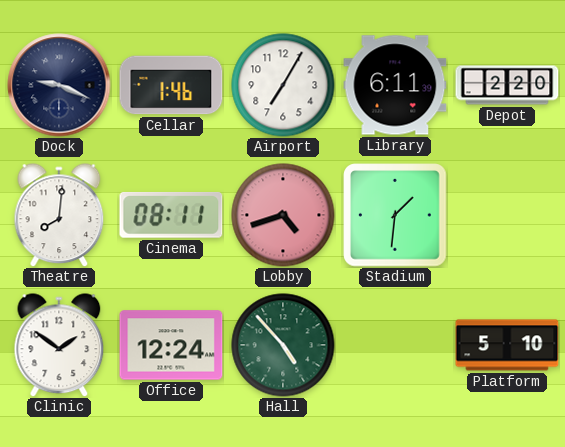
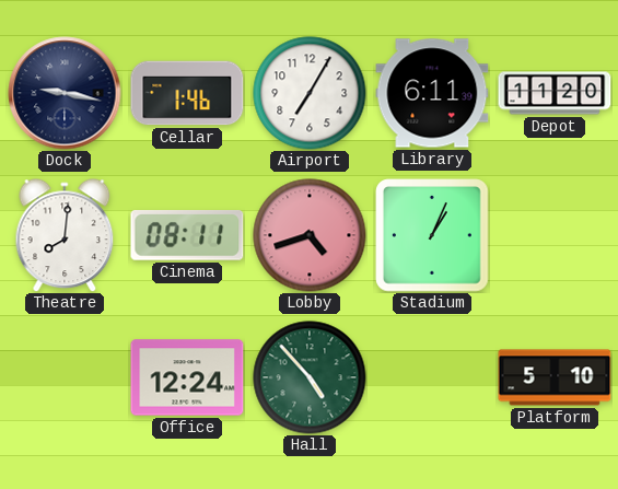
Dock: 9:19 -> 9:17 (65, 93)
Depot: 2:20 -> 11:20 (555, 93)
Stadium: 1:31 -> 1:04 (432, 235)
Clinic: 1:51 -> none (59, 345)
